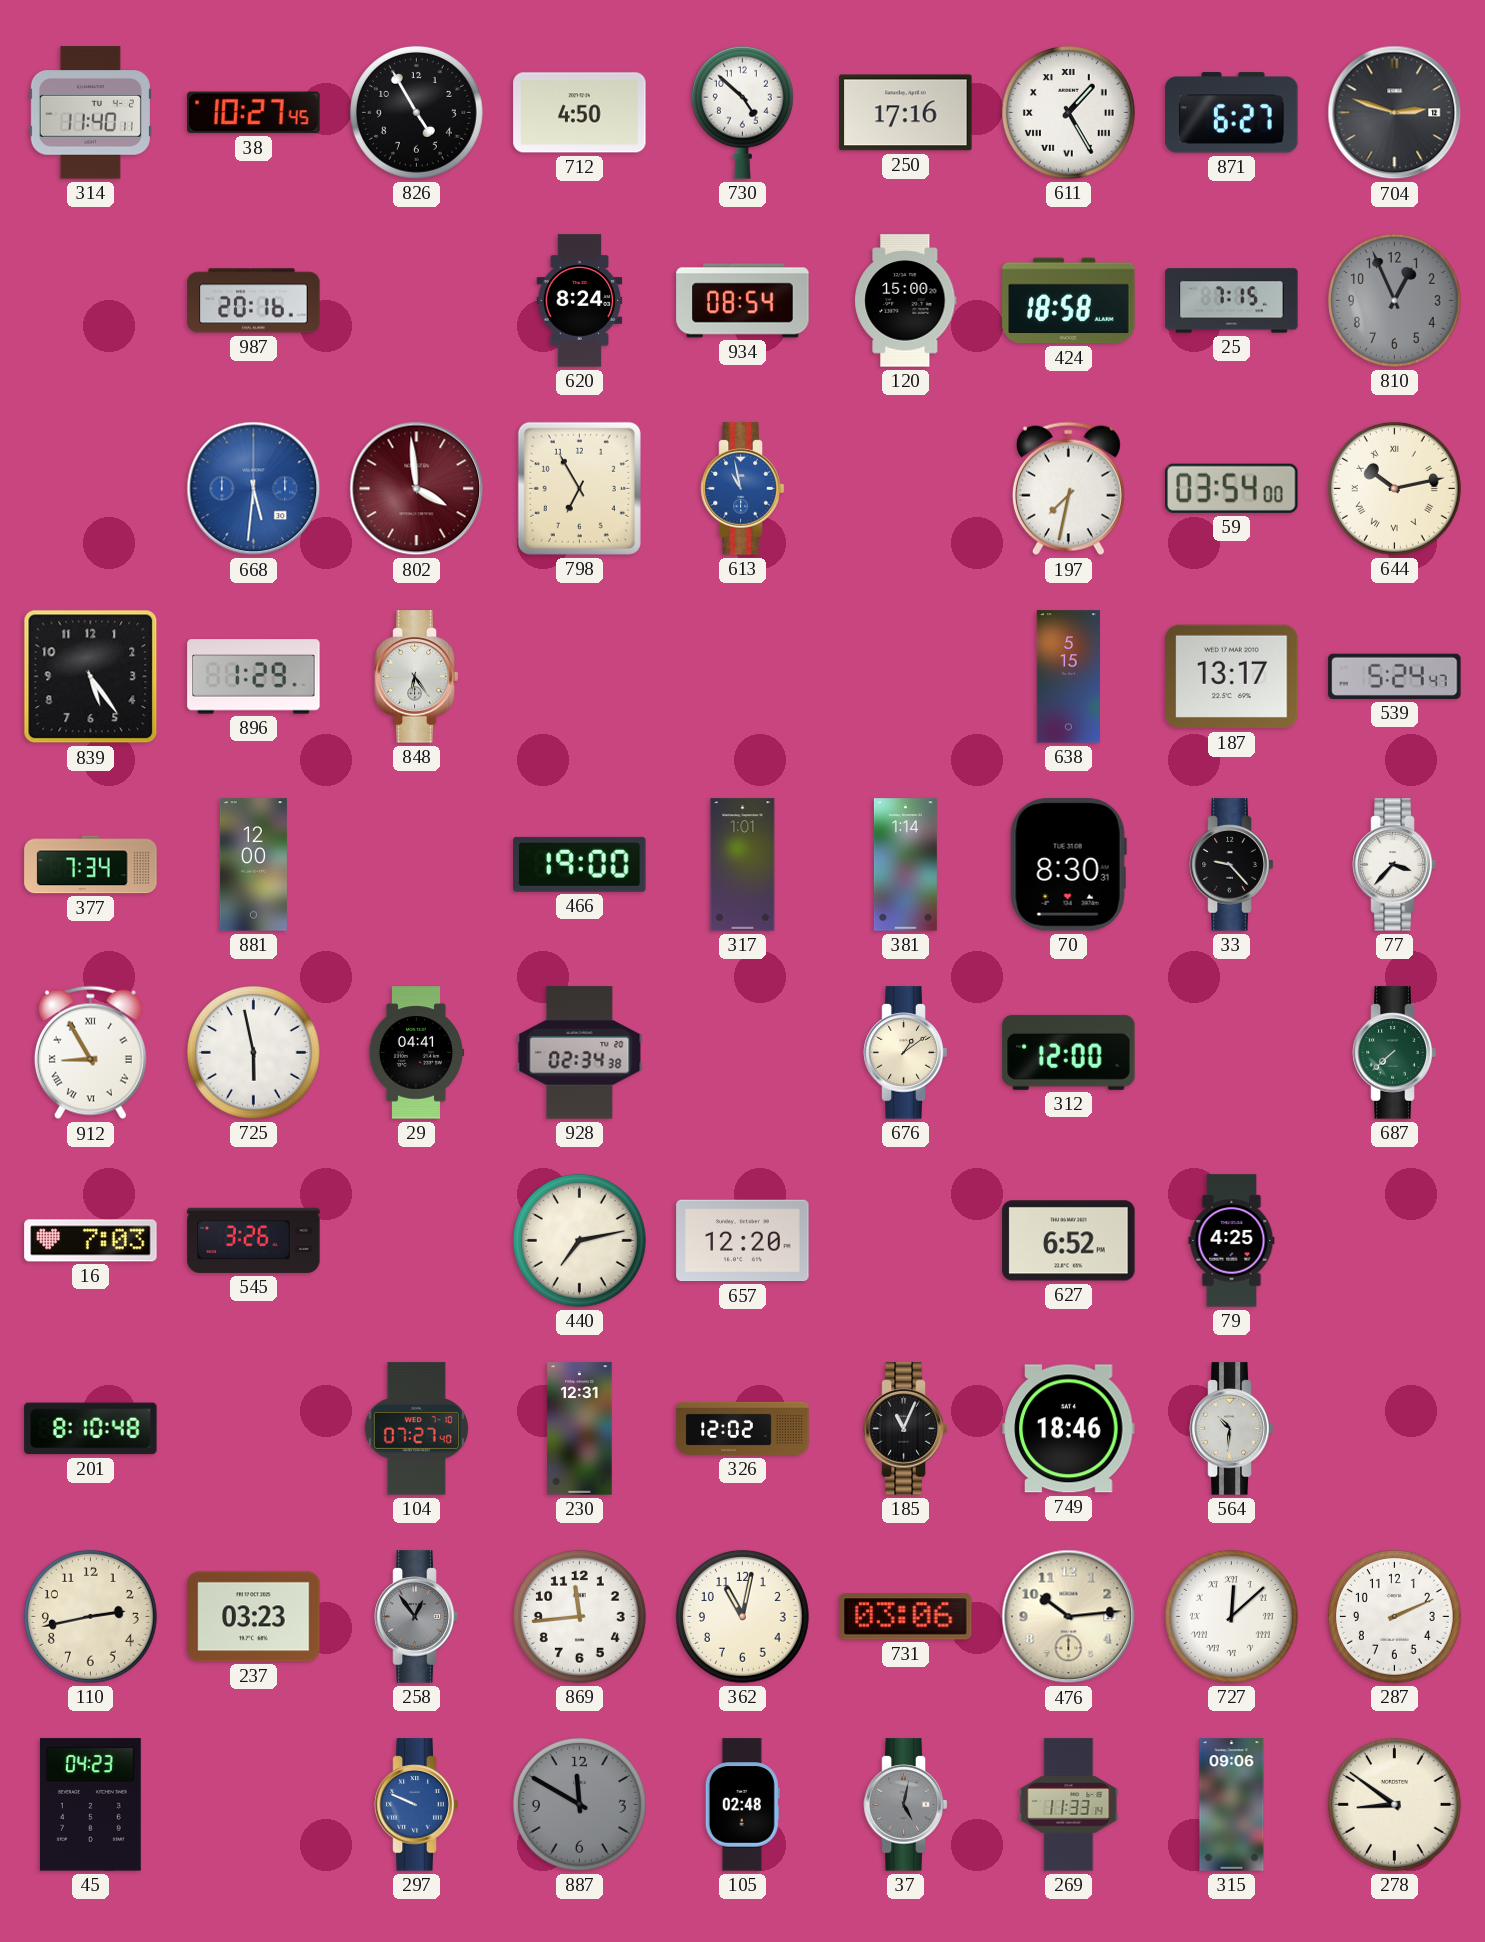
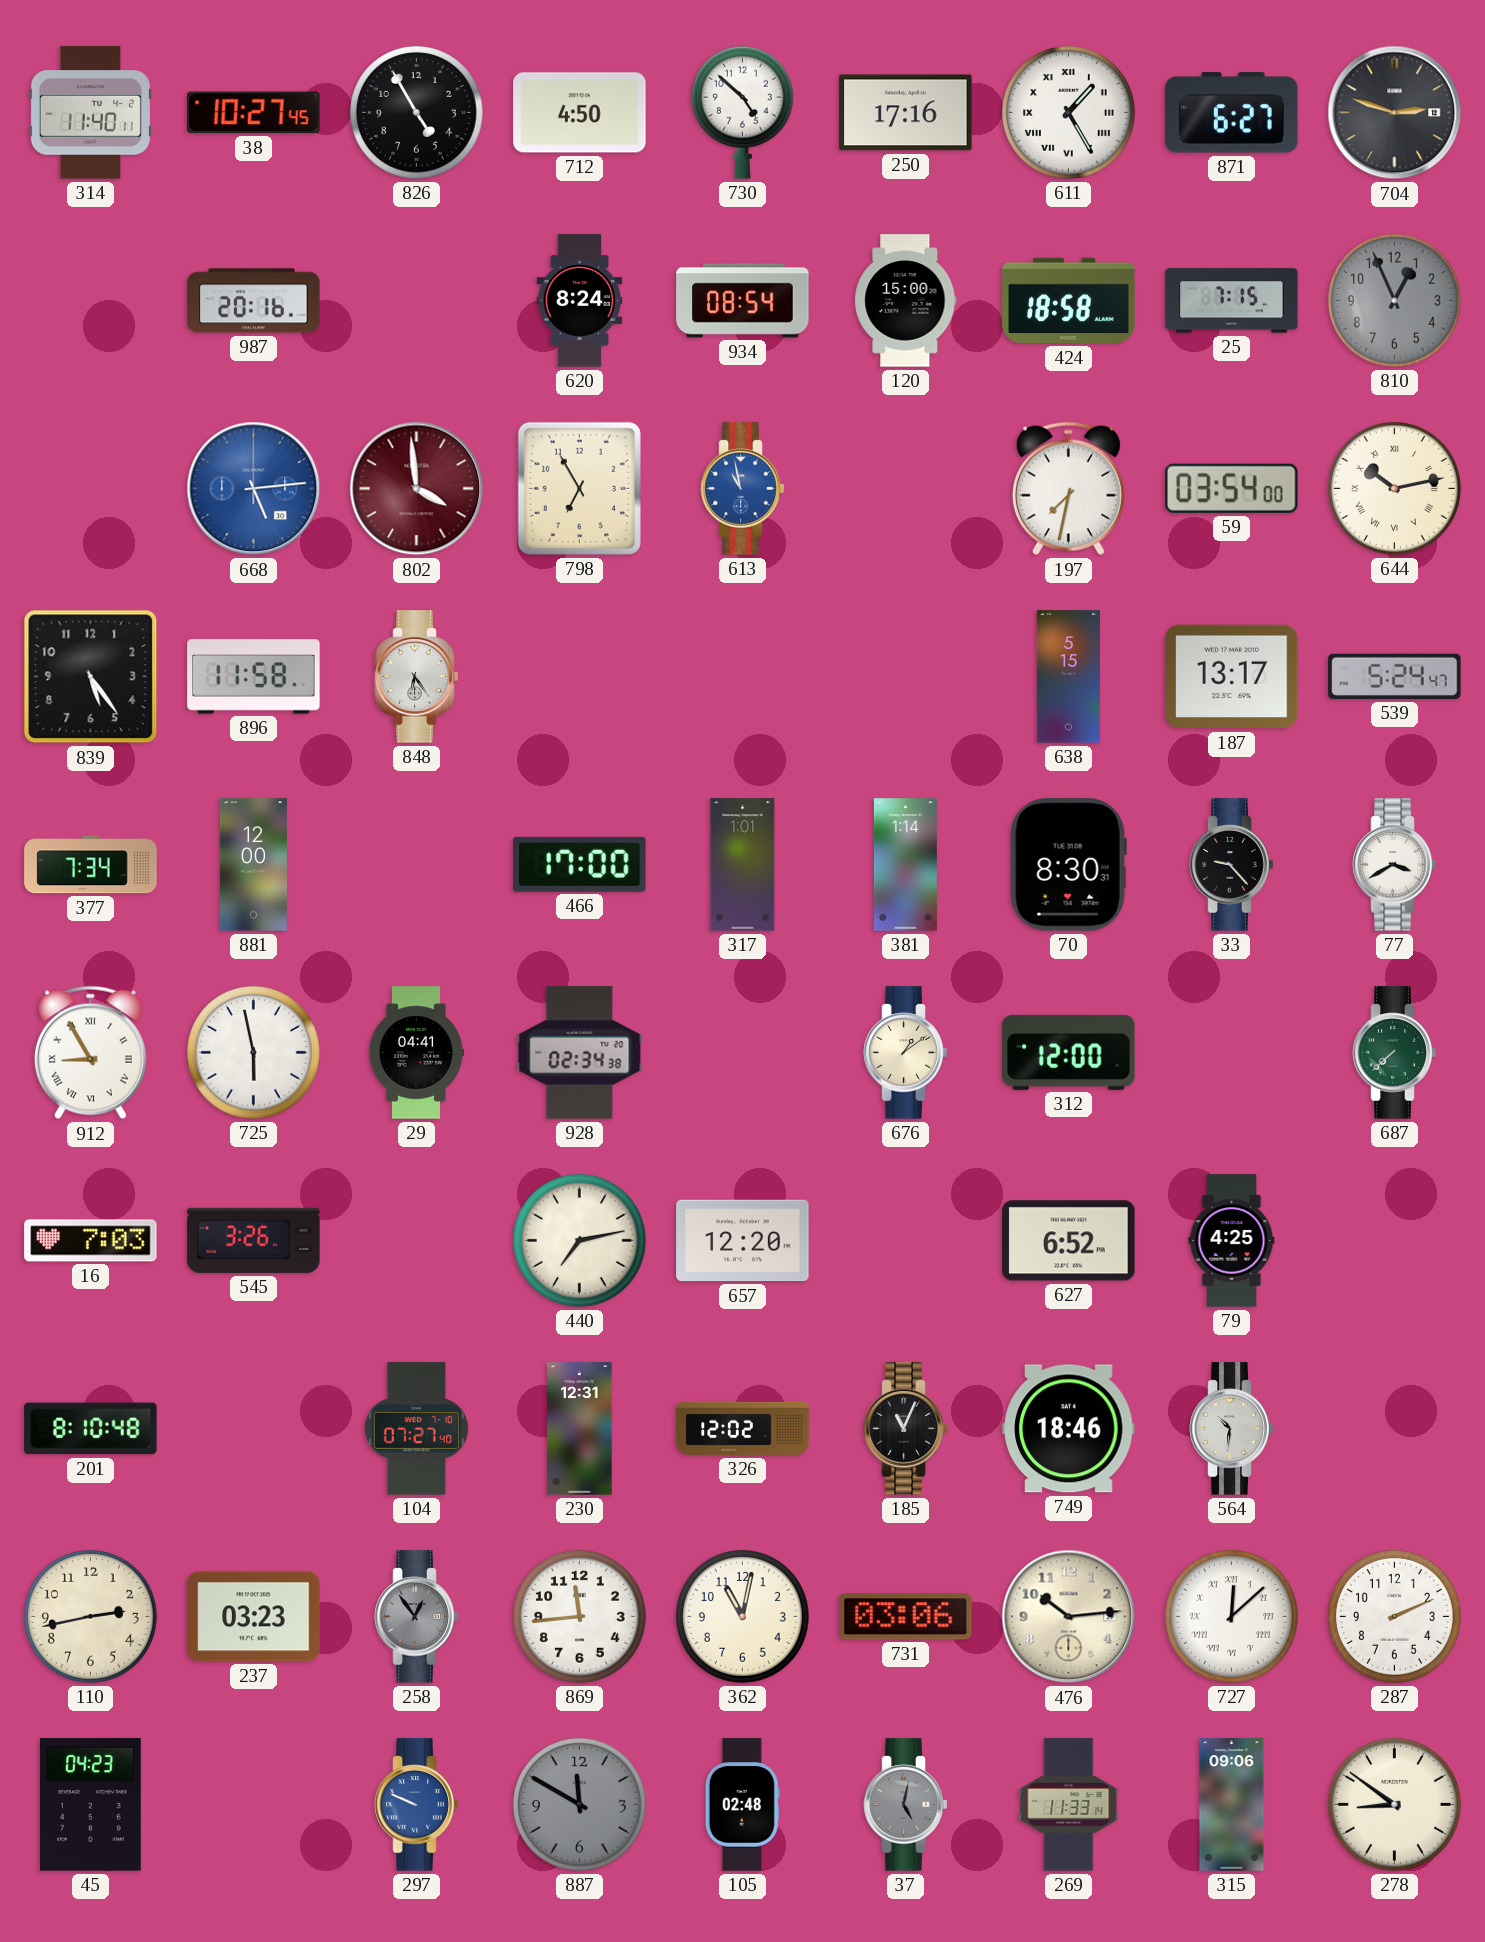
668: 5:31 -> 5:14 (254, 489)
896: 1:29 -> 11:58 (254, 677)
466: 19:00 -> 17:00 (580, 864)
77: 3:37 -> 3:40 (1395, 865)
